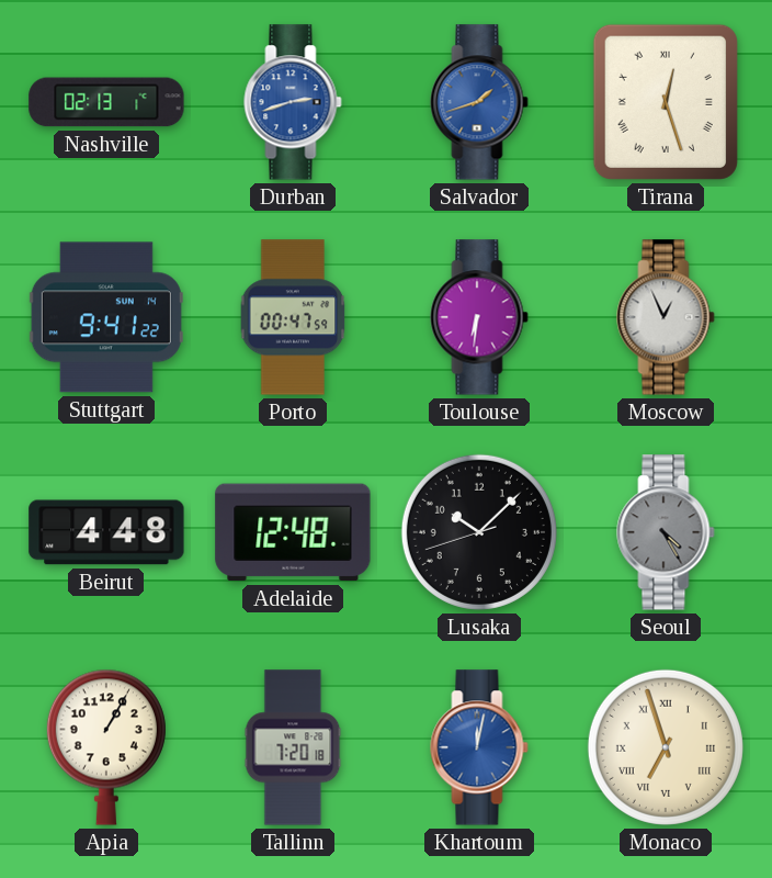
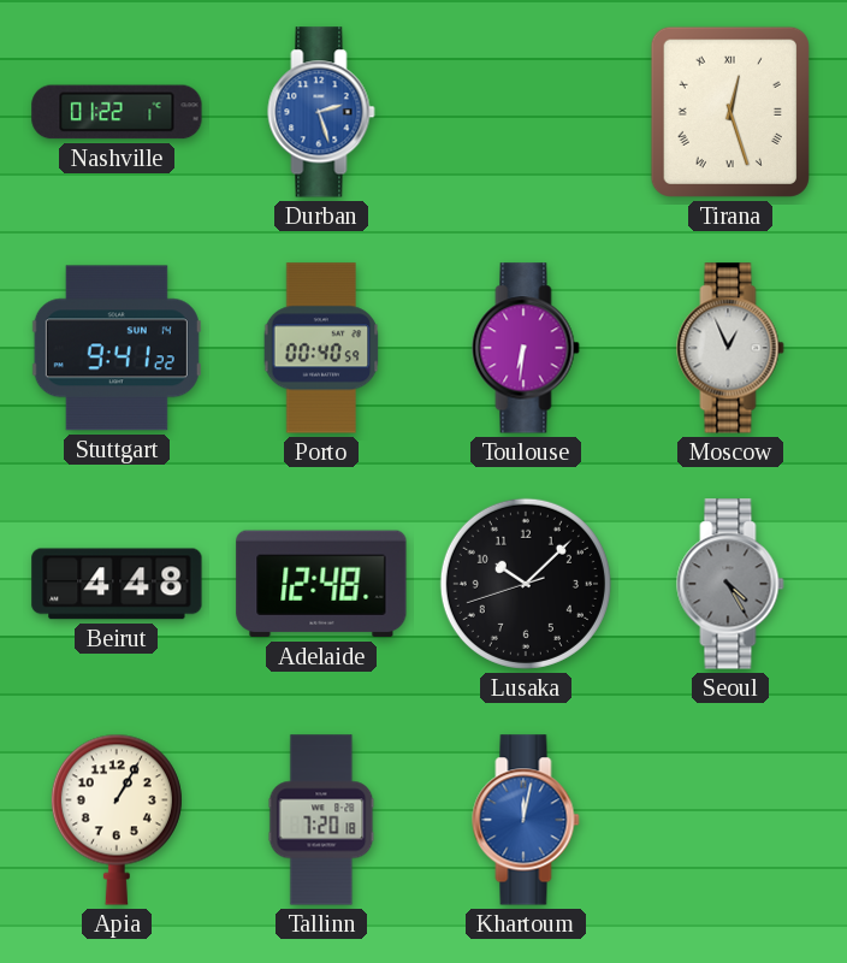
Nashville: 02:13 -> 01:22 (117, 112)
Durban: 2:42 -> 2:27 (321, 112)
Salvador: 1:42 -> none (479, 102)
Porto: 00:47 -> 00:40 (321, 348)
Monaco: 6:57 -> none (666, 747)
